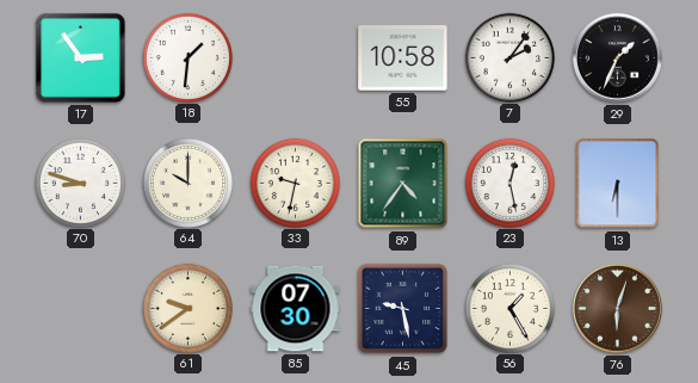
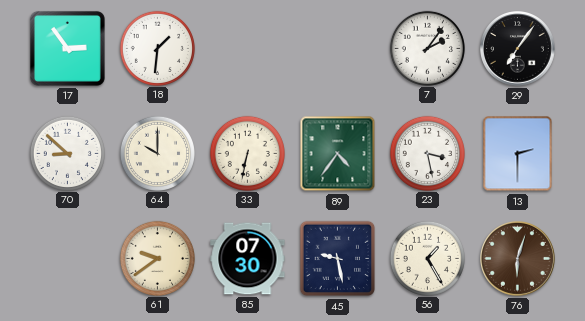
55: 10:58 -> none (403, 58)
29: 1:34 -> 7:06 (518, 49)
70: 8:48 -> 8:52 (67, 153)
33: 9:32 -> 6:32 (247, 153)
23: 12:28 -> 3:28 (427, 153)
13: 6:30 -> 2:30 (518, 154)
